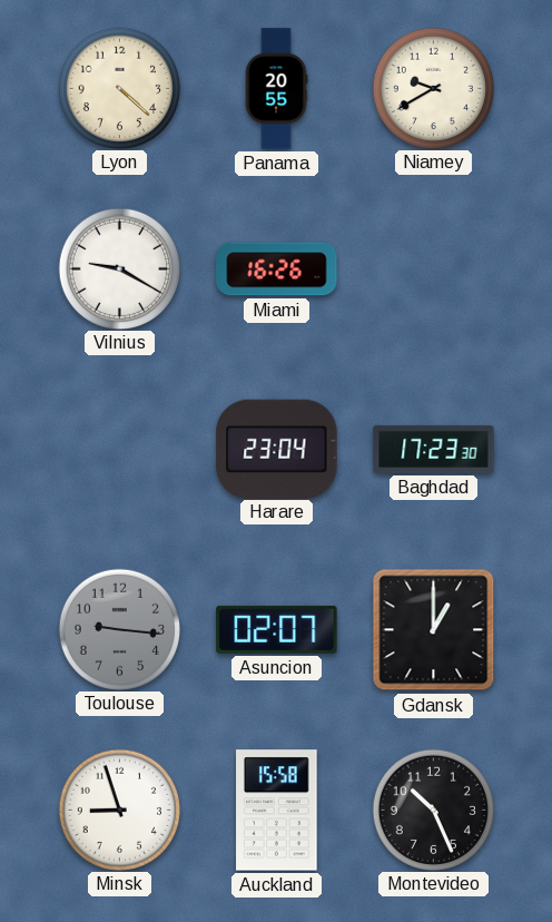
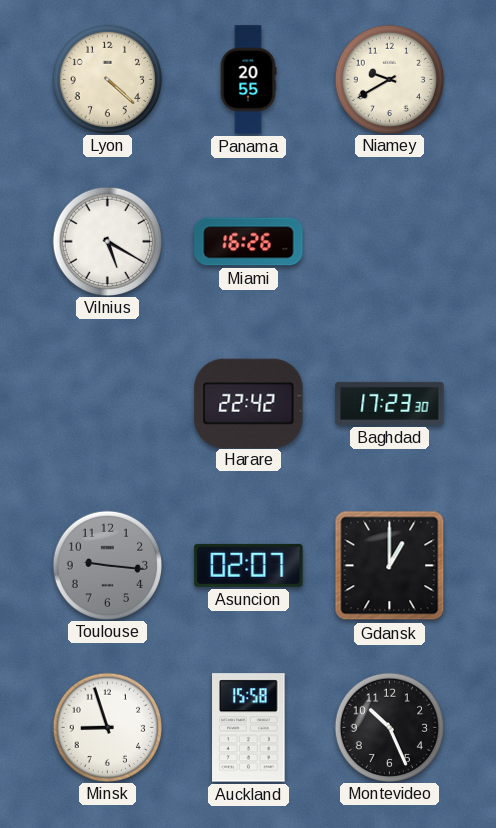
Vilnius: 9:20 -> 5:20 (107, 241)
Harare: 23:04 -> 22:42 (249, 403)
